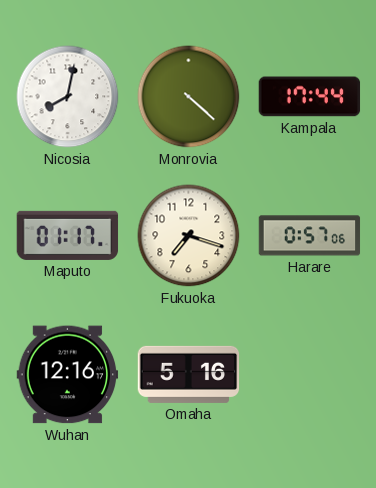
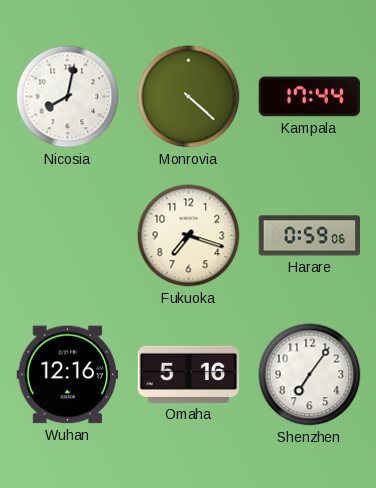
Maputo: 01:17 -> none (68, 235)
Harare: 0:57 -> 0:59 (310, 236)
Shenzhen: none -> 7:06 (310, 375)
